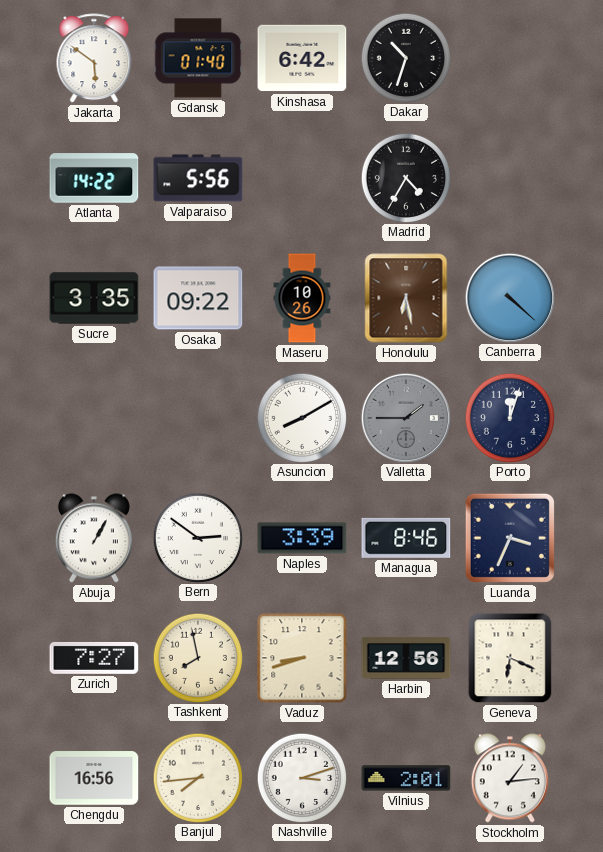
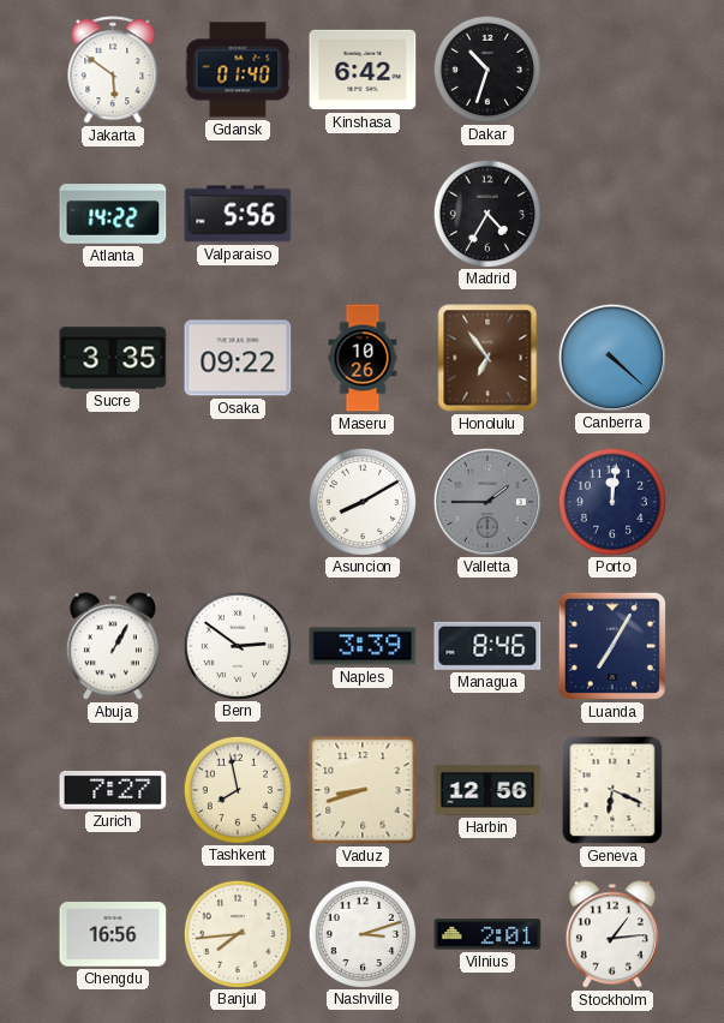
Honolulu: 6:28 -> 6:54 (487, 358)
Porto: 12:03 -> 12:01 (611, 501)
Luanda: 3:34 -> 7:05 (612, 646)
